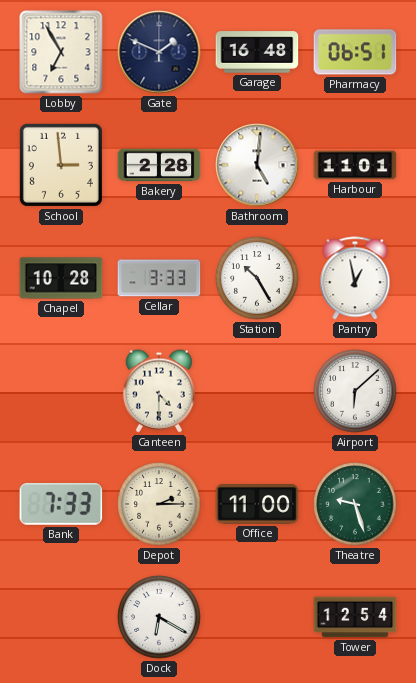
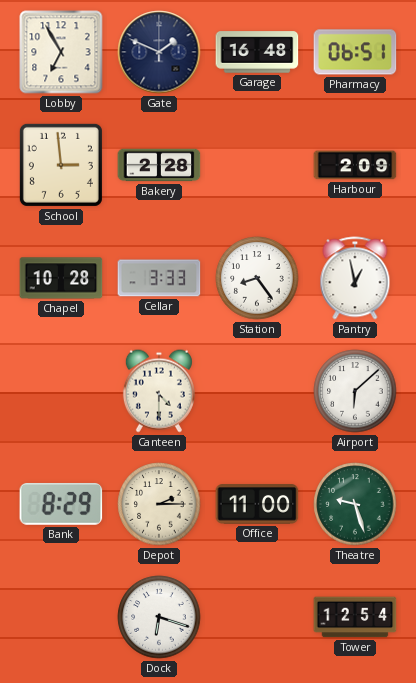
Bathroom: 5:01 -> none (257, 165)
Harbour: 11:01 -> 2:09 (355, 165)
Station: 10:25 -> 8:24 (257, 278)
Bank: 7:33 -> 8:29 (61, 504)
Dock: 6:20 -> 6:18 (159, 617)
